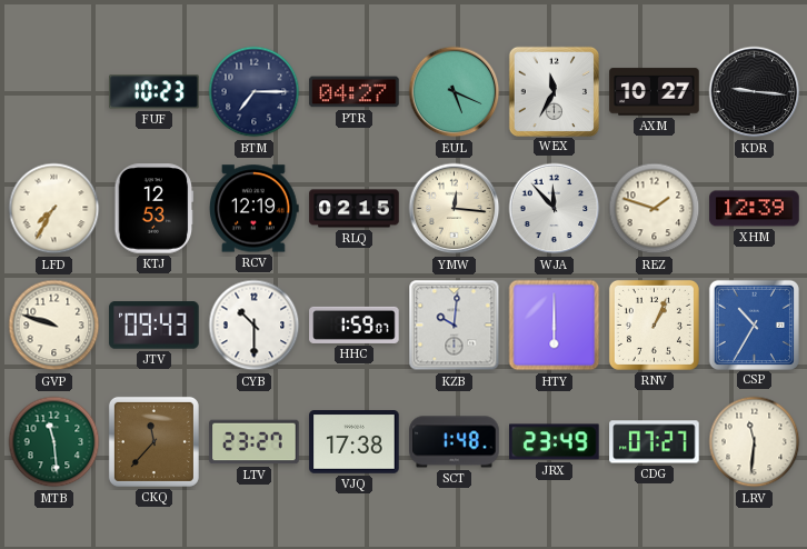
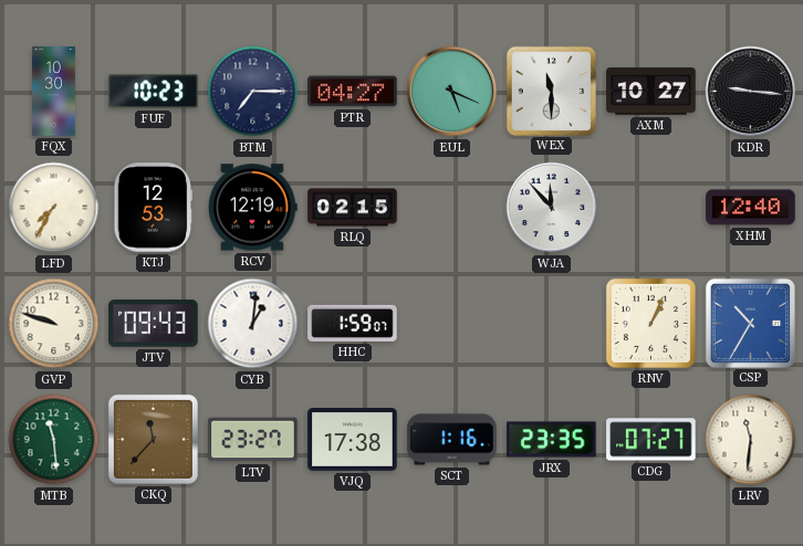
FQX: none -> 10:30 (54, 92)
WEX: 11:35 -> 11:30 (551, 91)
YMW: 12:16 -> none (455, 209)
REZ: 1:48 -> none (655, 209)
XHM: 12:39 -> 12:40 (751, 208)
CYB: 10:30 -> 1:01 (253, 324)
KZB: 10:01 -> none (455, 326)
HTY: 6:00 -> none (555, 326)
SCT: 1:48 -> 1:16 (452, 440)
JRX: 23:49 -> 23:35 (552, 440)
